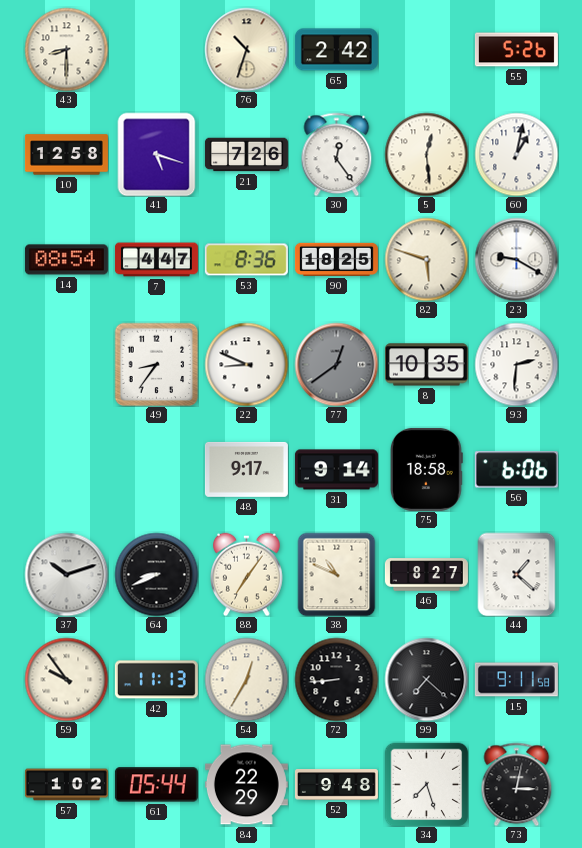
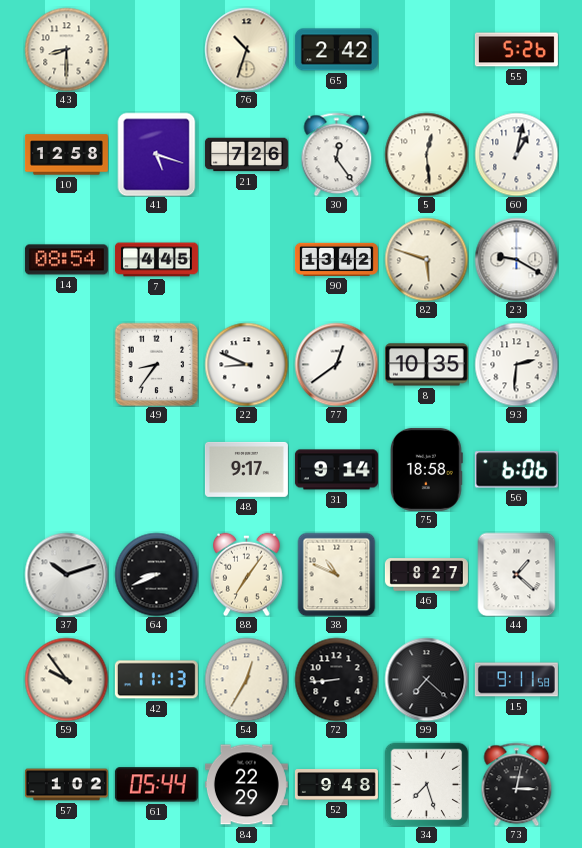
7: 4:47 -> 4:45 (156, 260)
53: 8:36 -> none (246, 260)
90: 18:25 -> 13:42 (336, 259)
77 dial: grey -> white (336, 364)
